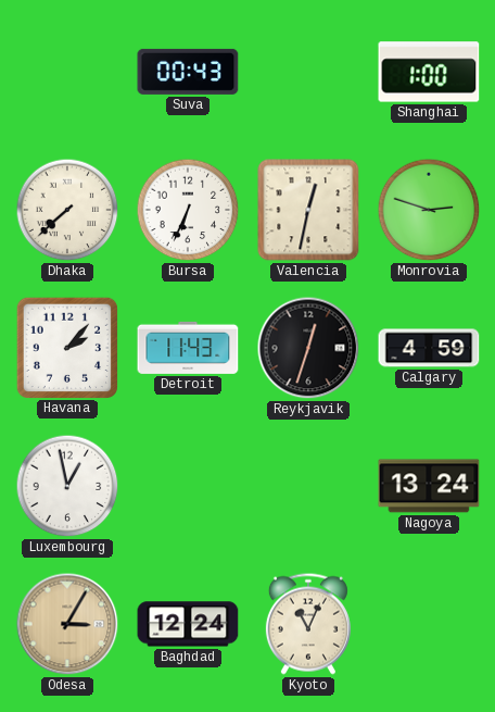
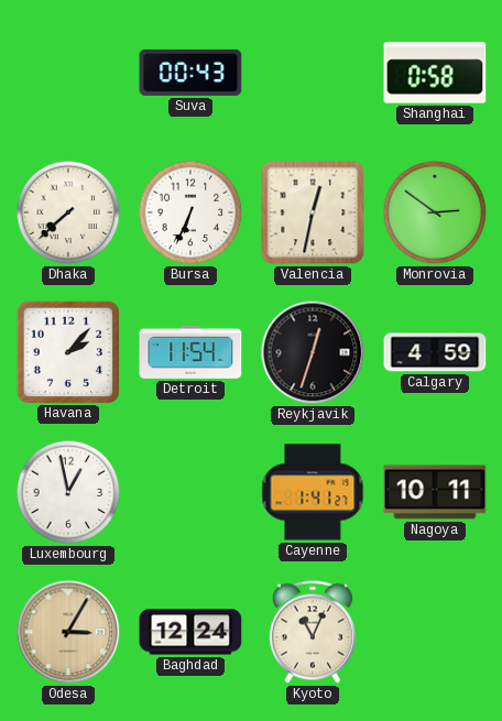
Shanghai: 1:00 -> 0:58 (435, 73)
Monrovia: 2:48 -> 2:51 (435, 212)
Detroit: 11:43 -> 11:54 (190, 352)
Cayenne: none -> 1:41 (313, 492)
Nagoya: 13:24 -> 10:11 (435, 492)
